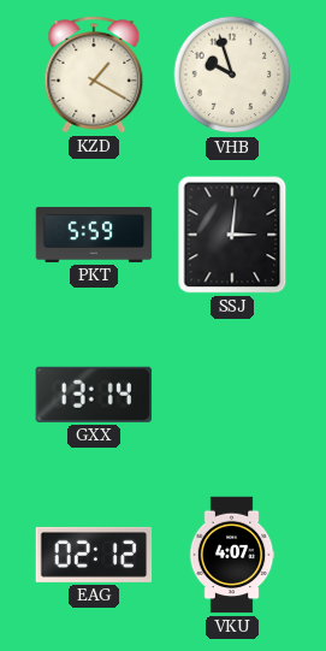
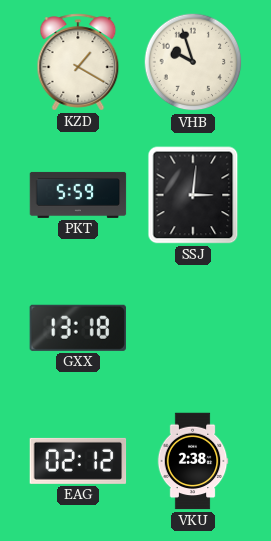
GXX: 13:14 -> 13:18 (78, 328)
VKU: 4:07 -> 2:38 (193, 461)
